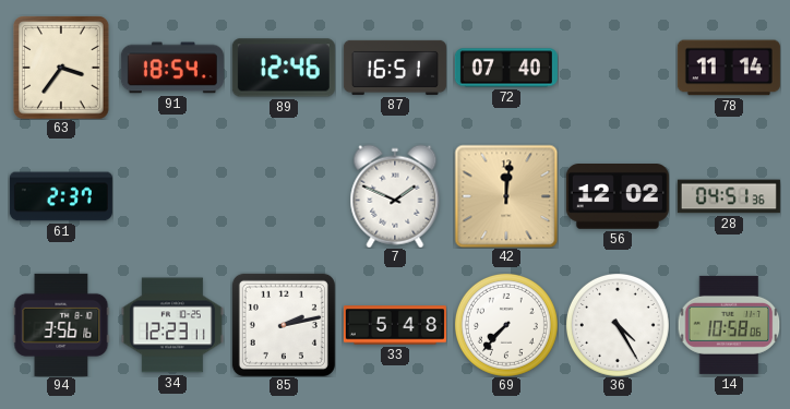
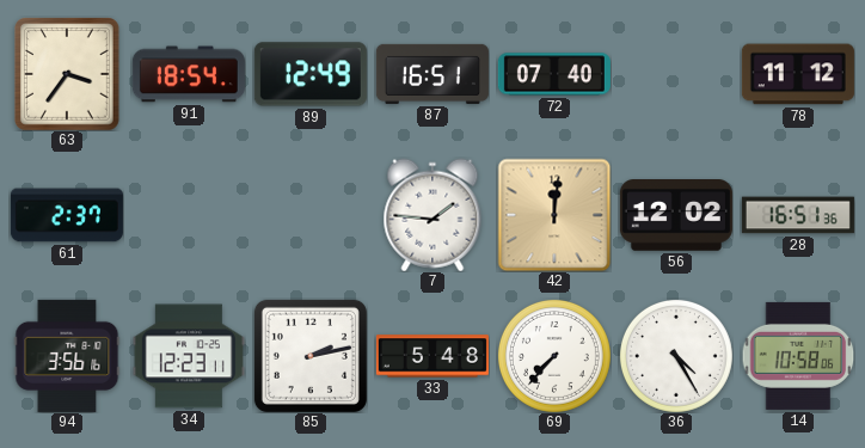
89: 12:46 -> 12:49 (311, 74)
78: 11:14 -> 11:12 (798, 74)
7: 1:49 -> 1:46 (432, 215)
28: 04:51 -> 16:51 (798, 215)
